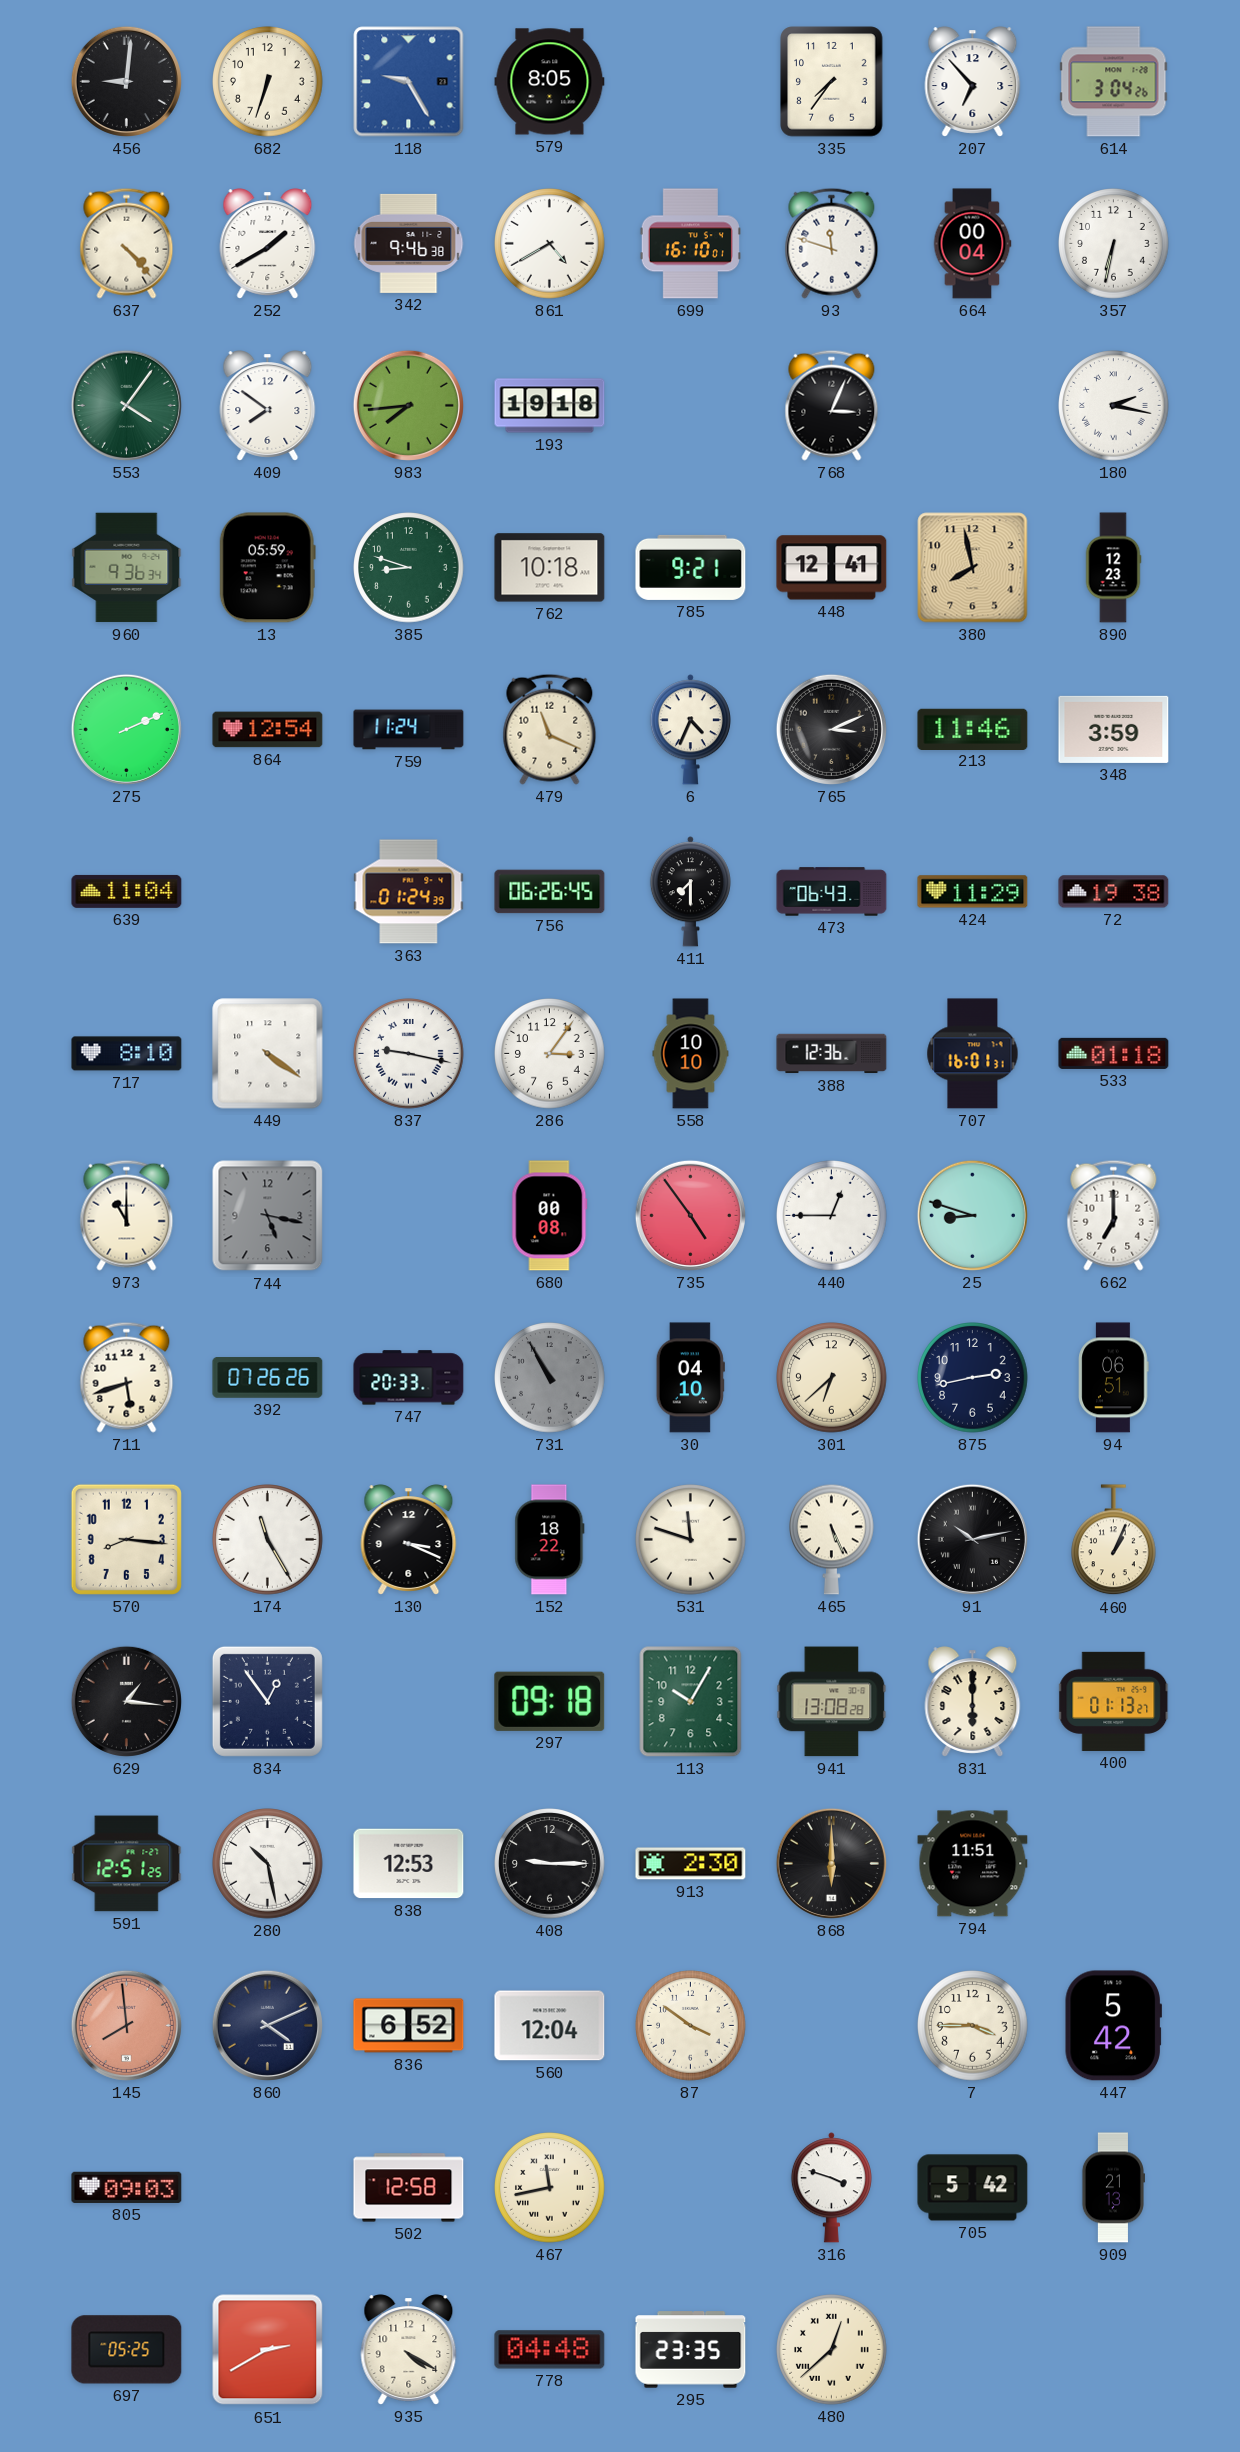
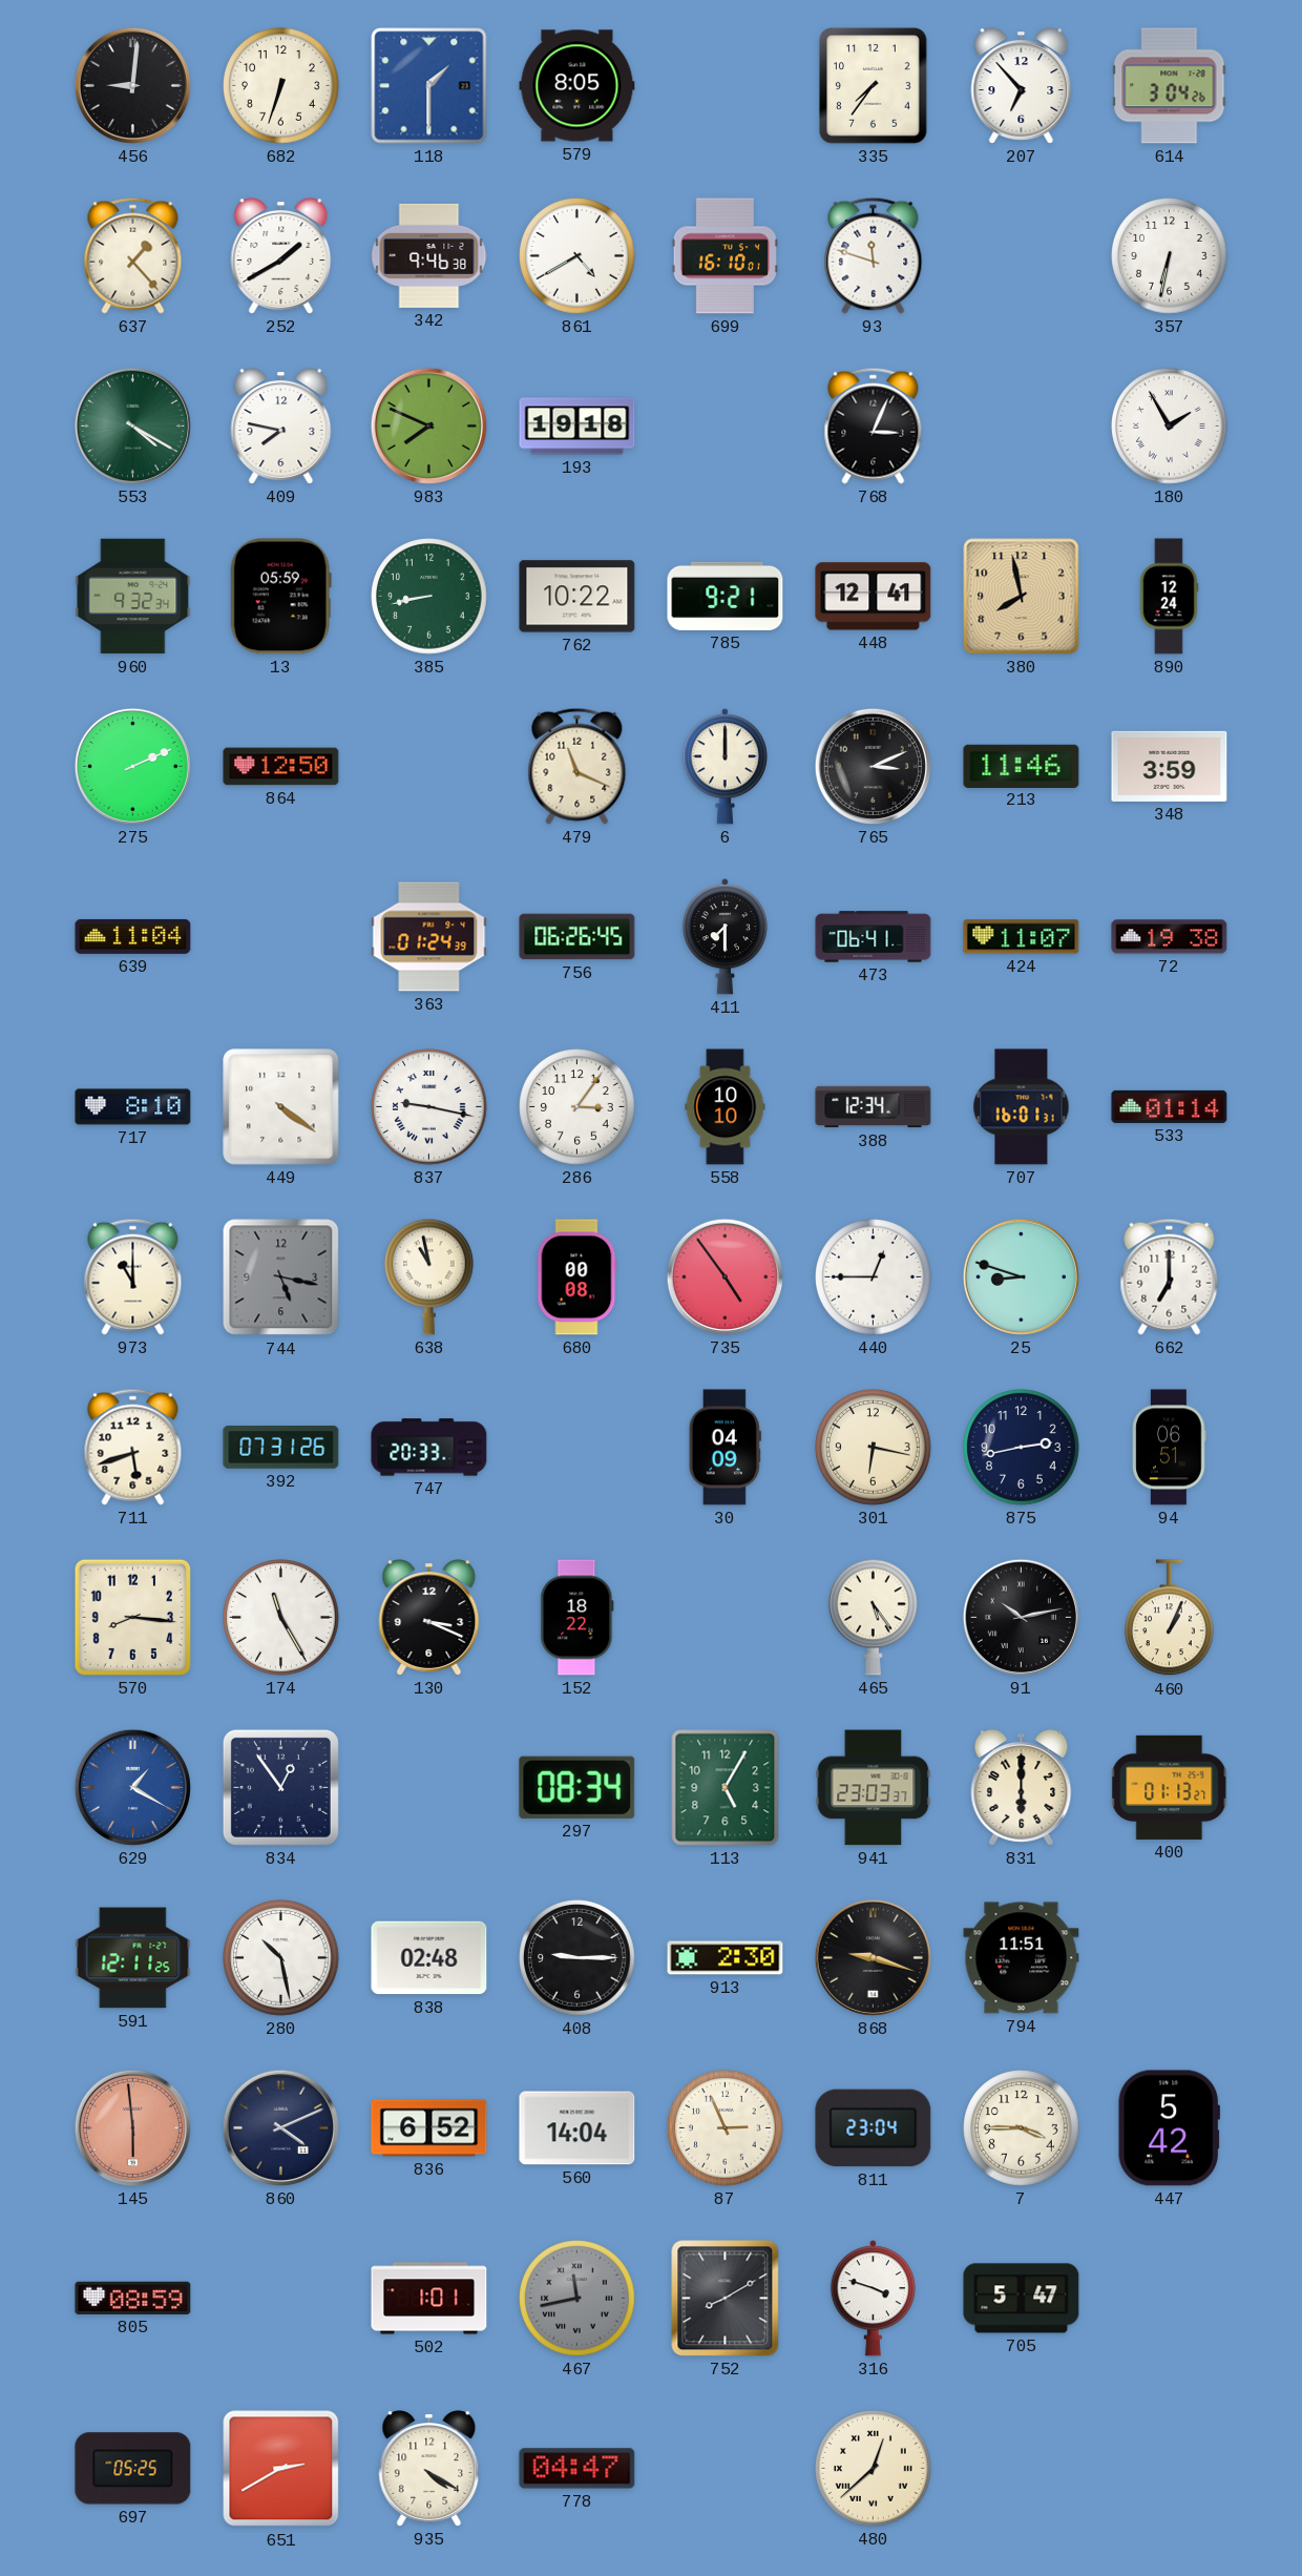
118: 9:25 -> 1:30 (429, 86)
637: 4:23 -> 1:23 (133, 255)
664: 00:04 -> none (972, 244)
553: 4:06 -> 4:20 (132, 425)
409: 7:51 -> 7:47 (281, 427)
983: 7:44 -> 7:49 (428, 425)
180: 2:17 -> 1:55 (1170, 427)
960: 9:36 -> 9:32 (133, 597)
385: 8:48 -> 8:43 (429, 597)
762: 10:18 -> 10:22 (577, 597)
890: 12:23 -> 12:24 (1169, 597)
864: 12:54 -> 12:50 (281, 767)
759: 11:24 -> none (409, 730)
6: 4:34 -> 12:00 (724, 767)
473: 06:43 -> 06:41 (874, 937)
424: 11:29 -> 11:07 (1022, 937)
388: 12:36 -> 12:34 (874, 1107)
533: 01:18 -> 01:14 (1170, 1106)
638: none -> 10:58 (429, 1276)
392: 07:26 -> 07:31 (281, 1448)
731: 10:55 -> none (550, 1378)
30: 04:10 -> 04:09 (724, 1448)
301: 6:38 -> 6:17 (874, 1448)
531: 11:48 -> none (691, 1540)
465: 5:26 -> 5:24 (874, 1617)
629: 1:16 -> 1:20 (132, 1787)
629 dial: black -> blue (132, 1787)
297: 09:18 -> 08:34 (577, 1787)
113: 10:05 -> 5:05 (726, 1788)
941: 13:08 -> 23:03 (874, 1788)
591: 12:51 -> 12:11 (133, 1958)
838: 12:53 -> 02:48 (429, 1958)
868: 6:00 -> 9:18 (873, 1957)
145: 7:59 -> 5:59 (132, 2127)
560: 12:04 -> 14:04 (577, 2128)
87: 3:51 -> 2:56 (726, 2128)
811: none -> 23:04 (874, 2128)
805: 09:03 -> 08:59 (133, 2298)
502: 12:58 -> 1:01 (429, 2299)
467 dial: cream -> grey (577, 2299)
752: none -> 8:10 (726, 2299)
705: 5:42 -> 5:47 (1022, 2299)
909: 21:13 -> none (1112, 2188)
778: 04:48 -> 04:47 (577, 2469)
295: 23:35 -> none (691, 2350)
